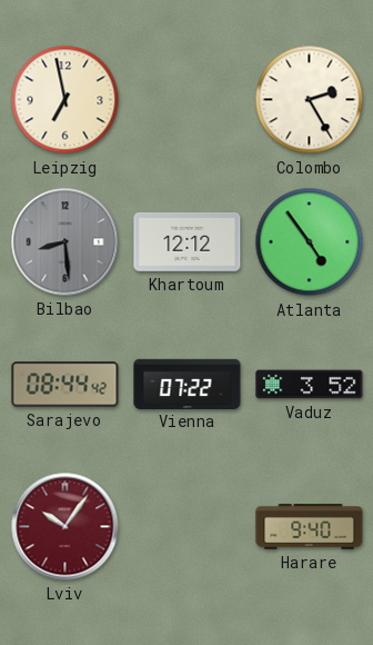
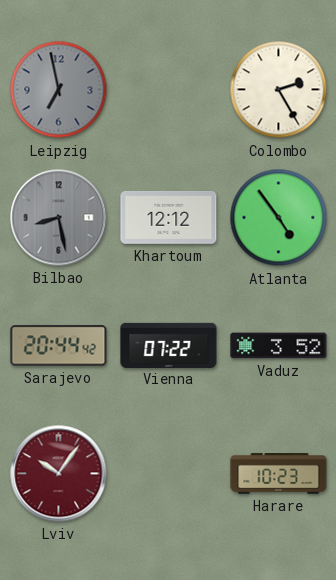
Leipzig dial: cream -> grey (59, 90)
Bilbao: 8:29 -> 8:28 (59, 218)
Sarajevo: 08:44 -> 20:44 (59, 346)
Harare: 9:40 -> 10:23 (279, 474)
